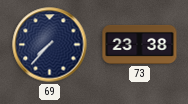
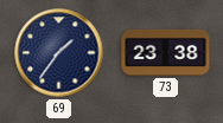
69: 7:37 -> 1:36 (59, 53)
